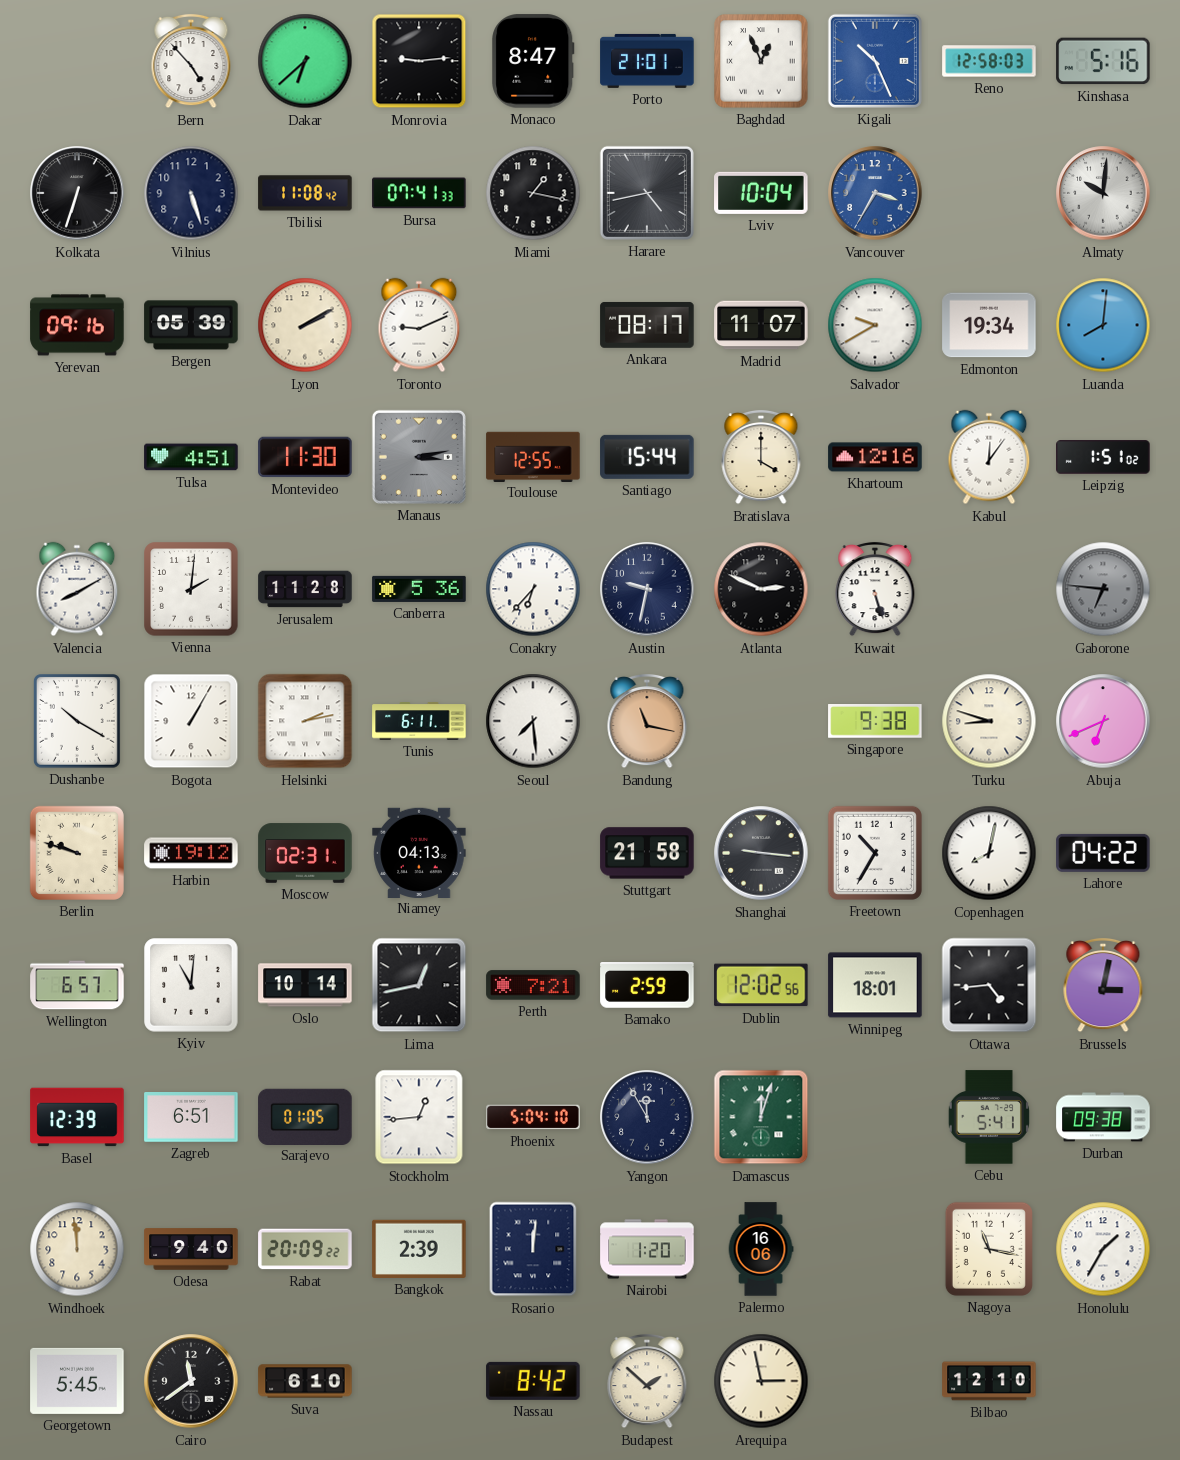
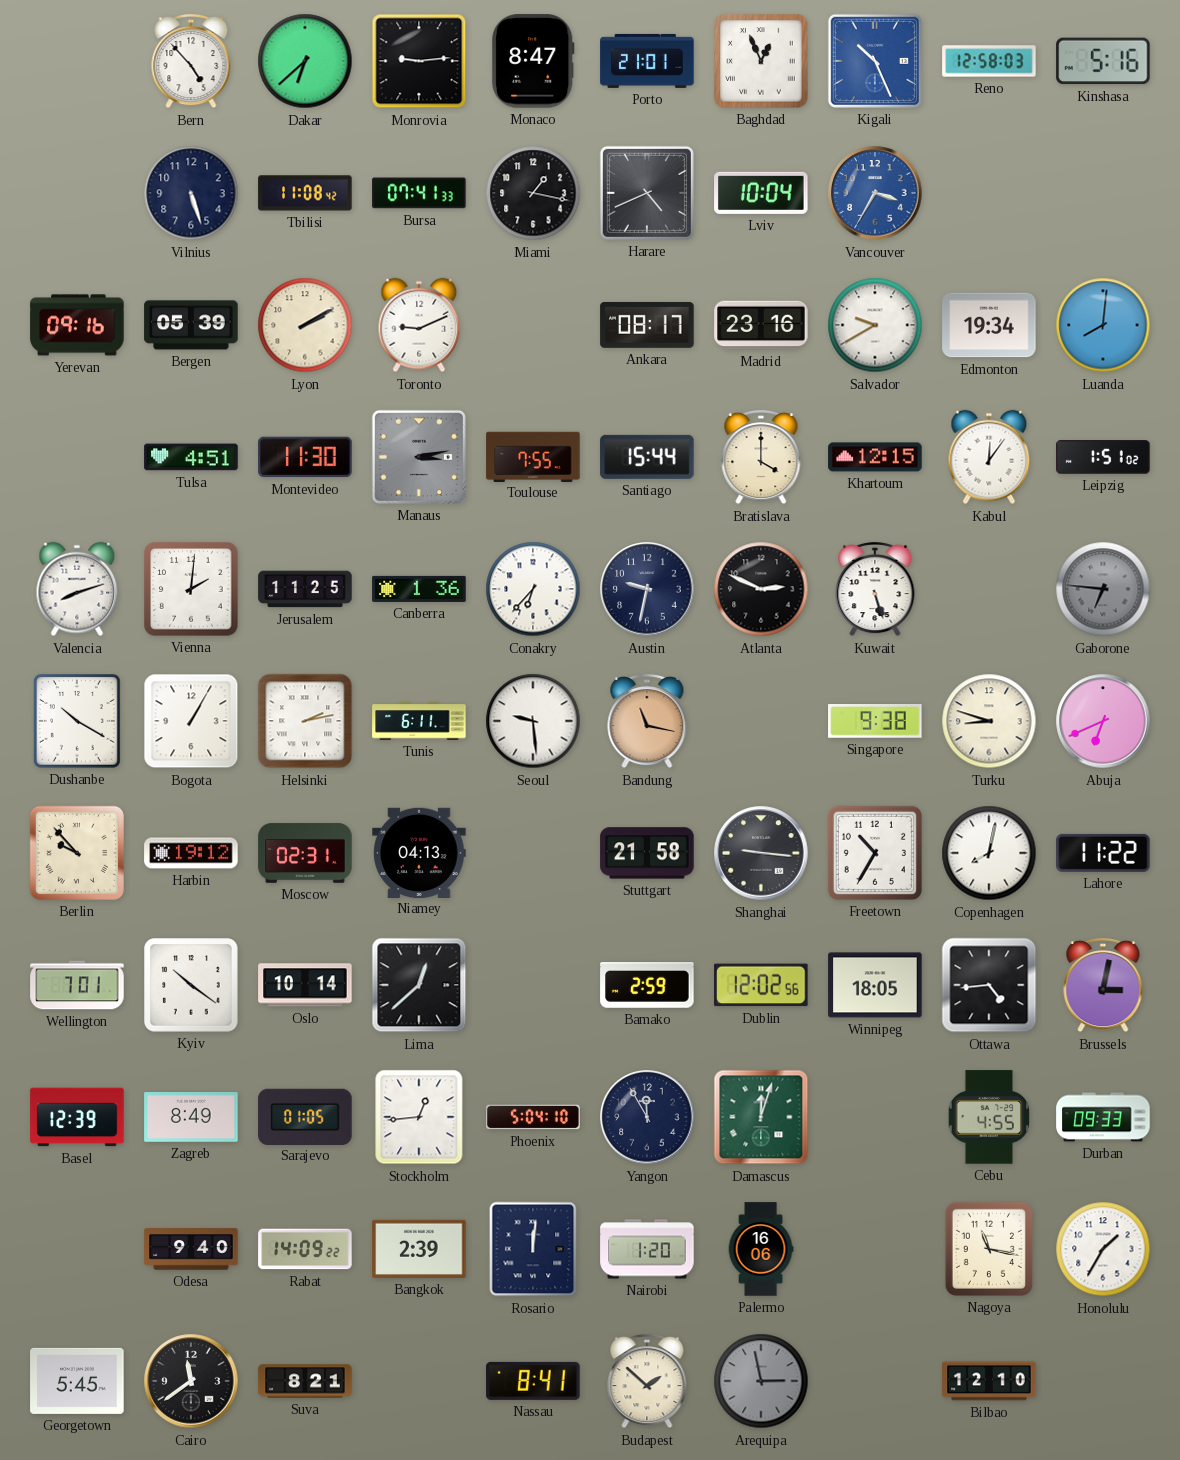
Kolkata: 6:33 -> none (77, 193)
Harare: 4:43 -> 4:41 (647, 193)
Almaty: 10:01 -> none (1103, 193)
Madrid: 11:07 -> 23:16 (761, 325)
Toulouse: 12:55 -> 7:55 (533, 456)
Khartoum: 12:16 -> 12:15 (875, 457)
Valencia: 8:10 -> 8:12 (77, 589)
Jerusalem: 11:28 -> 11:25 (305, 589)
Canberra: 5:36 -> 1:36 (419, 589)
Seoul: 7:29 -> 9:29 (533, 721)
Berlin: 9:48 -> 9:53 (77, 853)
Lahore: 04:22 -> 11:22 (1103, 853)
Wellington: 6:57 -> 7:01 (77, 985)
Kyiv: 11:01 -> 10:21 (191, 985)
Lima: 12:43 -> 12:38 (419, 985)
Perth: 7:21 -> none (533, 985)
Winnipeg: 18:01 -> 18:05 (875, 985)
Zagreb: 6:51 -> 8:49 (191, 1118)
Cebu: 5:41 -> 4:55 (988, 1117)
Durban: 09:38 -> 09:33 (1103, 1117)
Windhoek: 11:59 -> none (77, 1249)
Rabat: 20:09 -> 14:09 (305, 1249)
Suva: 6:10 -> 8:21 (305, 1381)
Nassau: 8:42 -> 8:41 (533, 1381)
Arequipa dial: cream -> grey (761, 1381)
